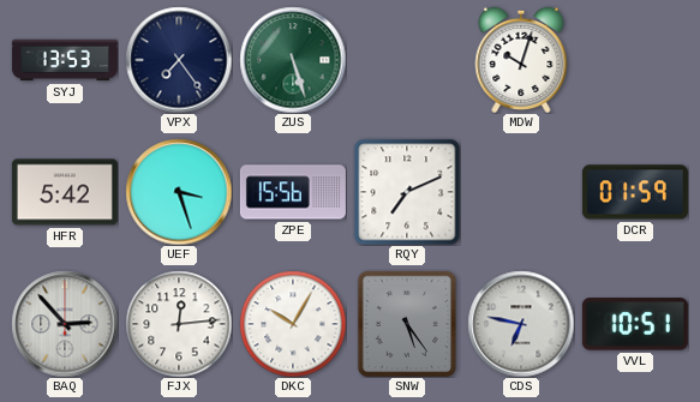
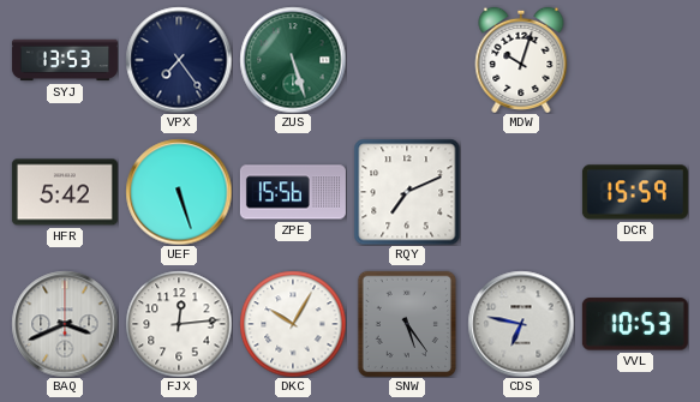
UEF: 3:27 -> 5:27 (179, 192)
DCR: 01:59 -> 15:59 (635, 192)
BAQ: 2:53 -> 3:41 (65, 324)
VVL: 10:51 -> 10:53 (635, 324)
